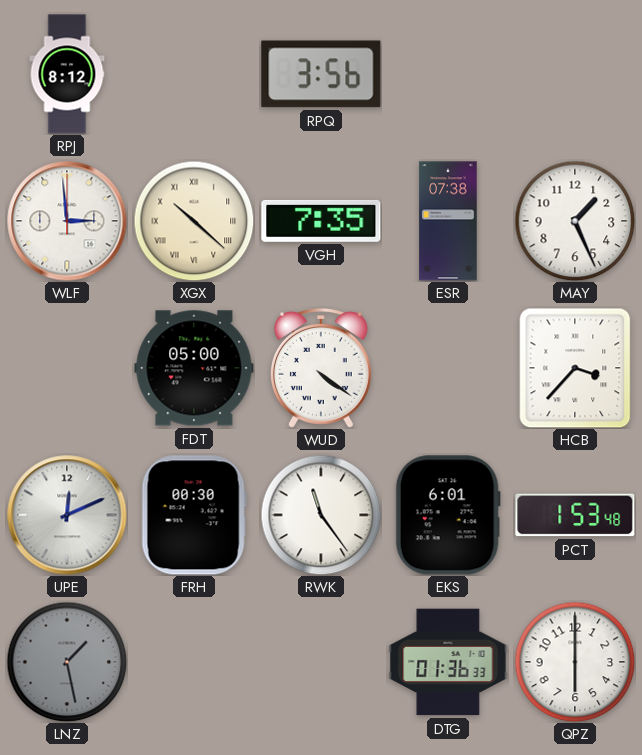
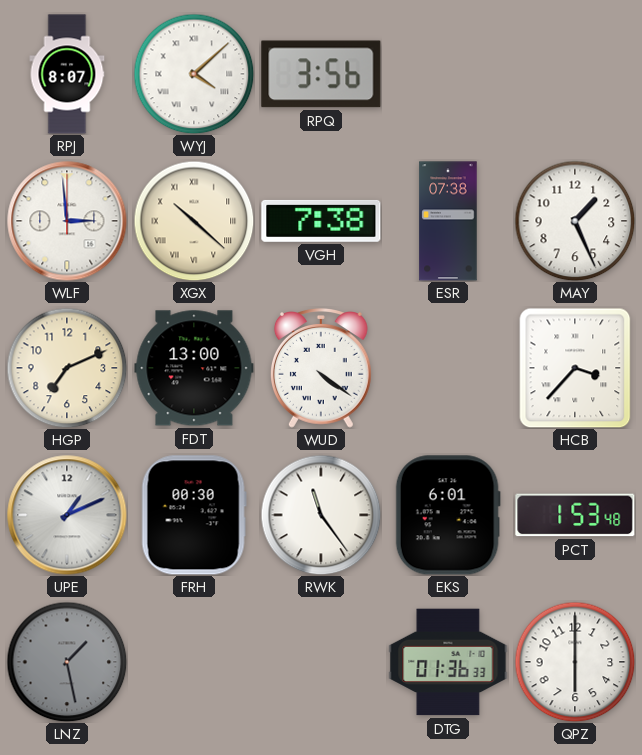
RPJ: 8:12 -> 8:07 (67, 74)
WYJ: none -> 4:08 (194, 74)
VGH: 7:35 -> 7:38 (321, 221)
HGP: none -> 7:11 (67, 368)
FDT: 05:00 -> 13:00 (194, 368)
UPE: 12:11 -> 1:11 (67, 515)
